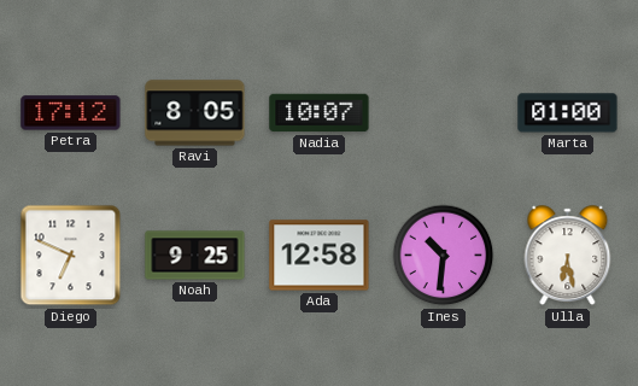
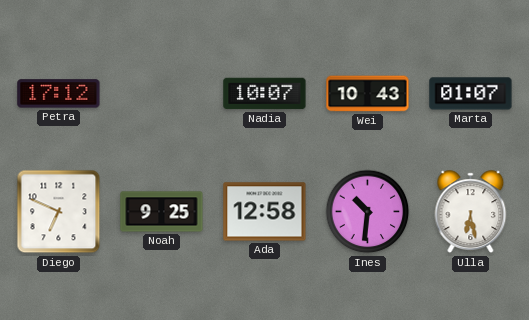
Ravi: 8:05 -> none (195, 113)
Wei: none -> 10:43 (368, 94)
Marta: 01:00 -> 01:07 (471, 94)
